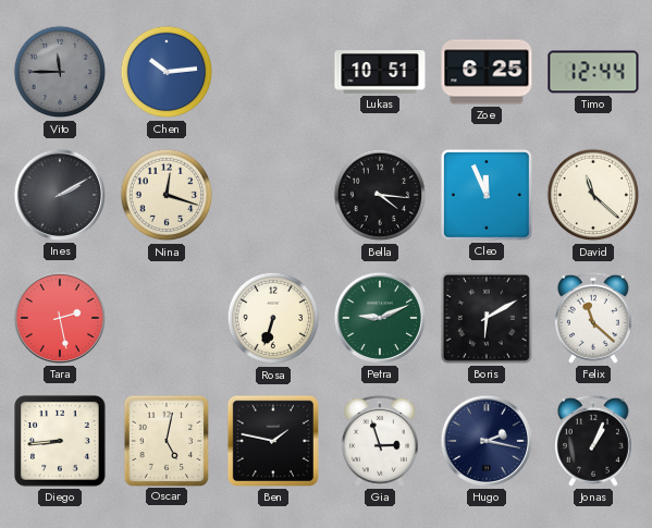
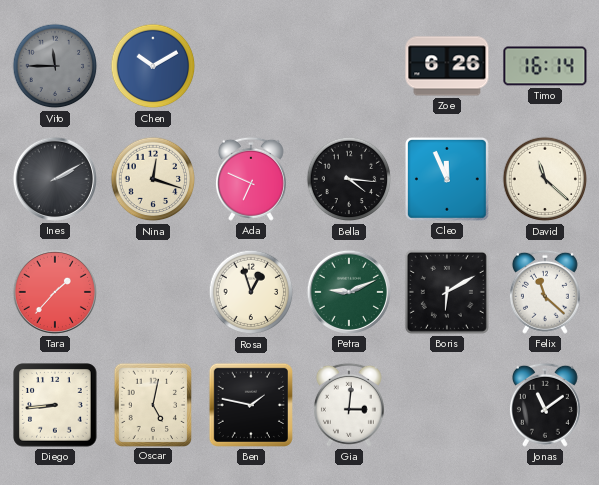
Chen: 10:14 -> 10:10 (153, 66)
Lukas: 10:51 -> none (380, 72)
Zoe: 6:25 -> 6:26 (447, 66)
Timo: 12:44 -> 16:14 (545, 66)
Ada: none -> 6:49 (251, 179)
Tara: 2:28 -> 1:37 (55, 292)
Rosa: 6:33 -> 12:57 (251, 292)
Gia: 2:57 -> 3:01 (349, 405)
Hugo: 2:17 -> none (487, 441)
Jonas: 1:04 -> 11:09 (545, 405)
